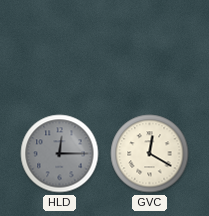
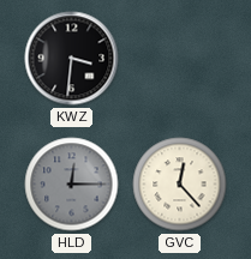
KWZ: none -> 3:31 (72, 59)
GVC: 12:20 -> 12:23 (180, 185)
